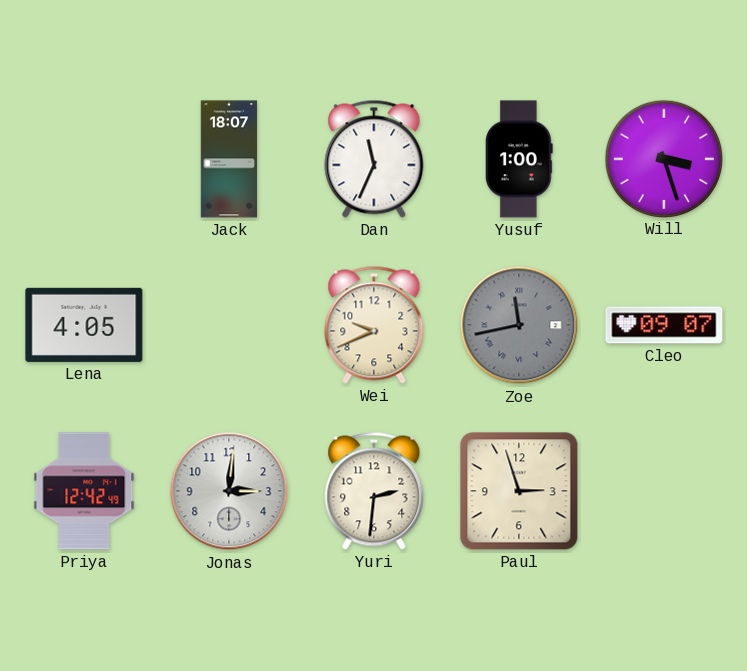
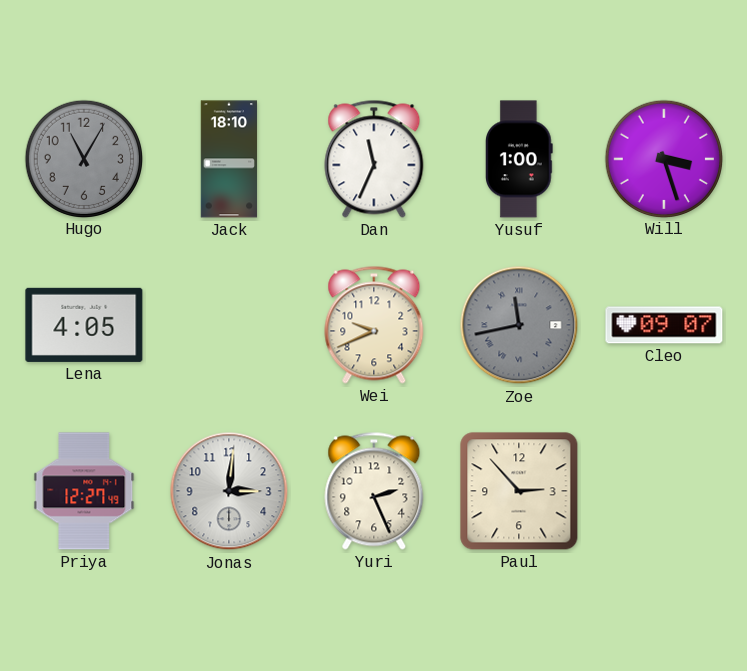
Hugo: none -> 11:05 (83, 158)
Jack: 18:07 -> 18:10 (229, 159)
Priya: 12:42 -> 12:27 (84, 491)
Yuri: 2:31 -> 2:26 (374, 491)
Paul: 2:57 -> 2:53 (519, 491)
